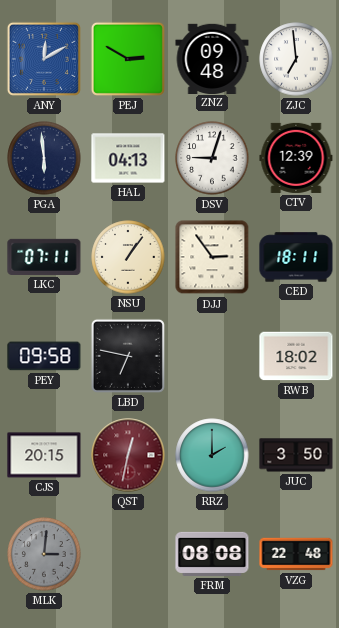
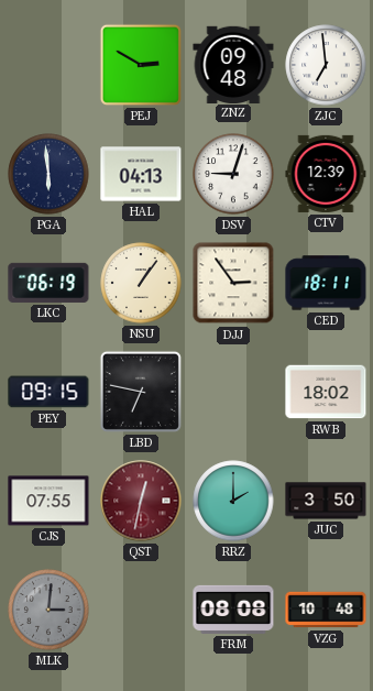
ANY: 12:10 -> none (44, 59)
LKC: 07:11 -> 06:19 (48, 283)
PEY: 09:58 -> 09:15 (48, 392)
CJS: 20:15 -> 07:55 (48, 501)
VZG: 22:48 -> 10:48 (326, 610)
